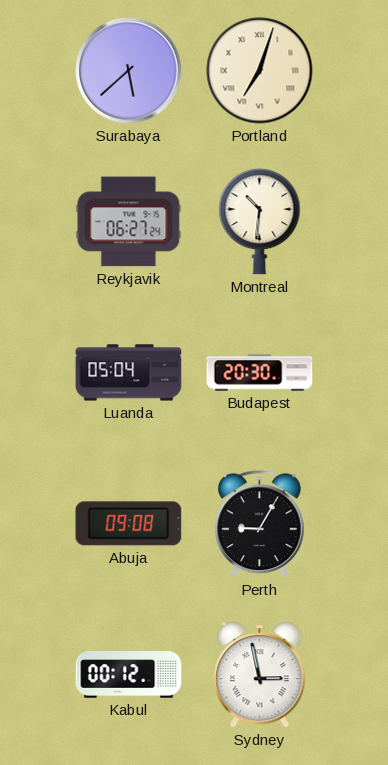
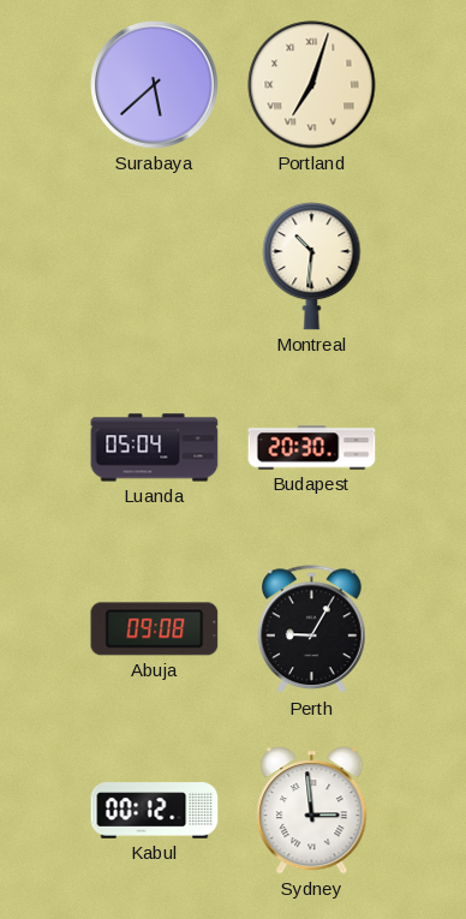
Reykjavik: 06:27 -> none (129, 222)
Sydney: 2:58 -> 2:59 (312, 811)
